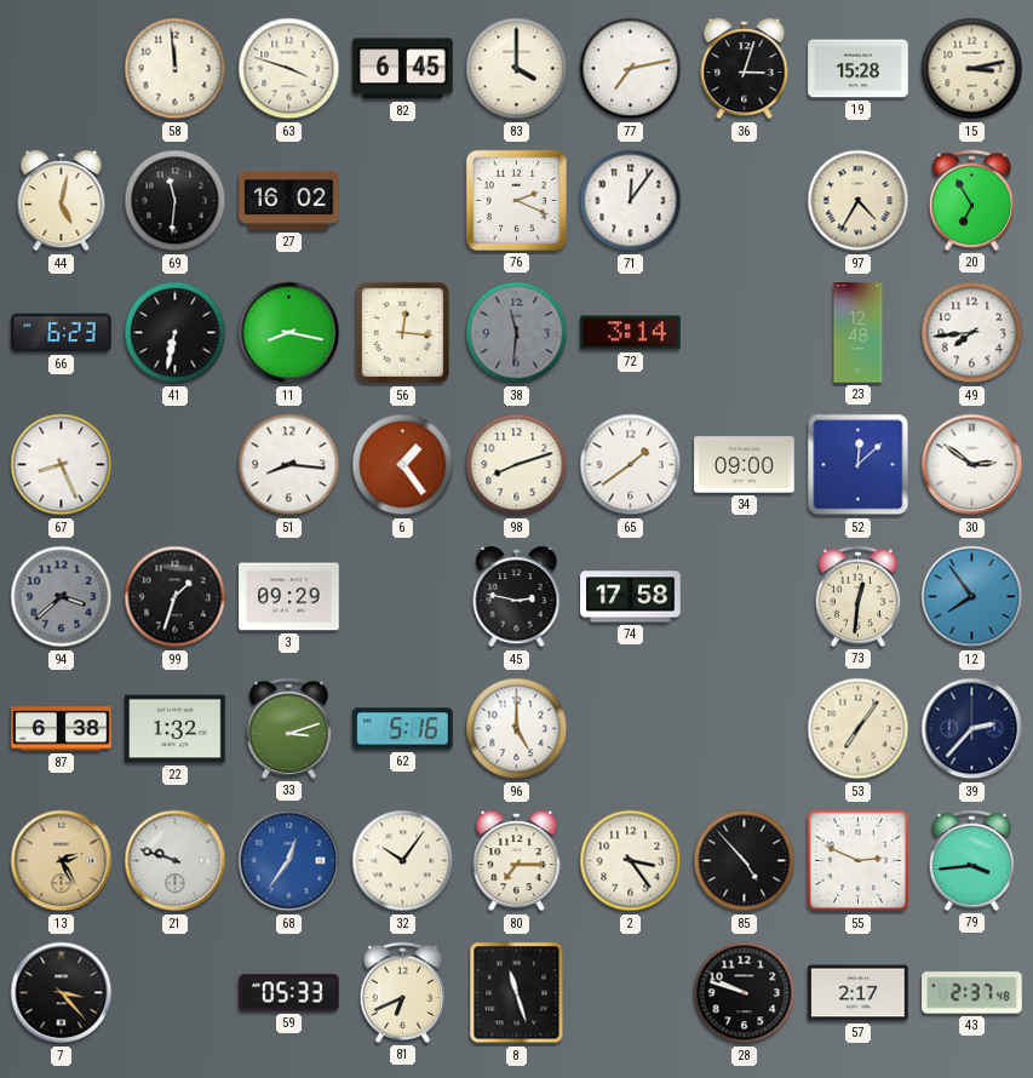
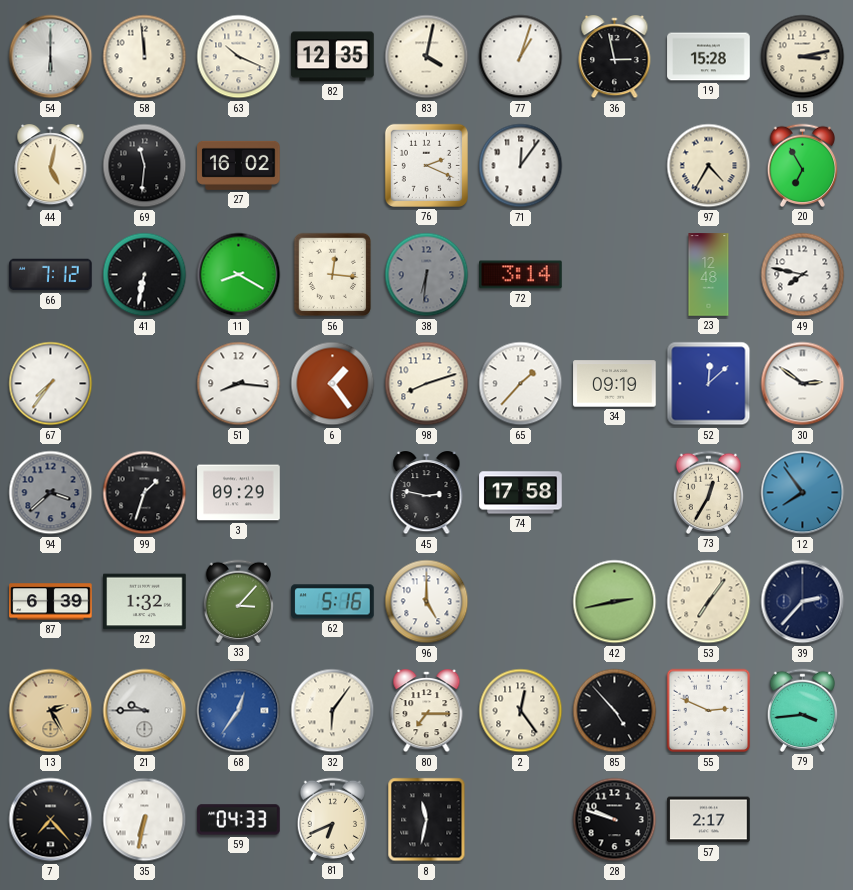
54: none -> 6:00 (51, 57)
63: 3:48 -> 10:19 (239, 57)
82: 6:45 -> 12:35 (333, 57)
83: 4:00 -> 4:02 (427, 57)
77: 7:13 -> 1:03 (521, 57)
36: 3:03 -> 2:58 (615, 58)
66: 6:23 -> 7:12 (51, 275)
11: 8:17 -> 8:20 (239, 275)
38: 11:31 -> 6:31 (427, 275)
49: 7:44 -> 7:47 (803, 275)
67: 8:26 -> 7:36 (51, 384)
65: 1:39 -> 1:37 (521, 384)
34: 09:00 -> 09:19 (615, 384)
73: 12:31 -> 12:35 (708, 492)
87: 6:38 -> 6:39 (51, 602)
33: 3:12 -> 3:07 (238, 601)
42: none -> 2:43 (615, 602)
21: 9:48 -> 9:45 (145, 711)
32: 10:06 -> 6:06 (333, 711)
2: 3:24 -> 12:24 (521, 711)
7: 3:23 -> 7:23 (51, 820)
35: none -> 6:32 (145, 820)
59: 05:33 -> 04:33 (239, 820)
8: 11:27 -> 11:32 (427, 820)
43: 2:37 -> none (972, 993)
